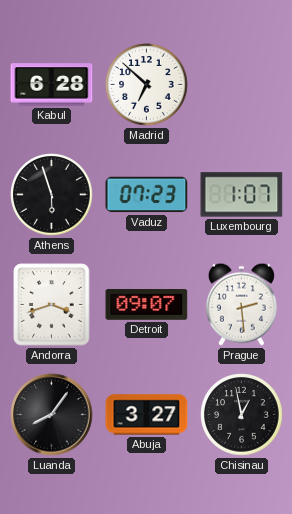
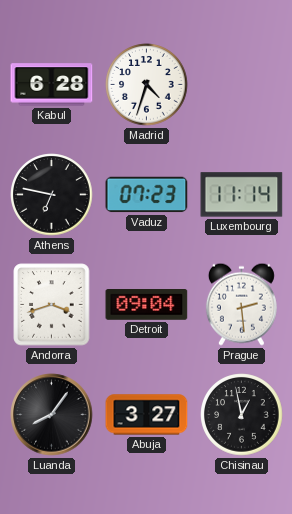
Madrid: 6:52 -> 4:33 (147, 85)
Athens: 5:57 -> 6:47 (52, 195)
Luxembourg: 1:07 -> 11:14 (242, 195)
Detroit: 09:07 -> 09:04 (147, 305)
